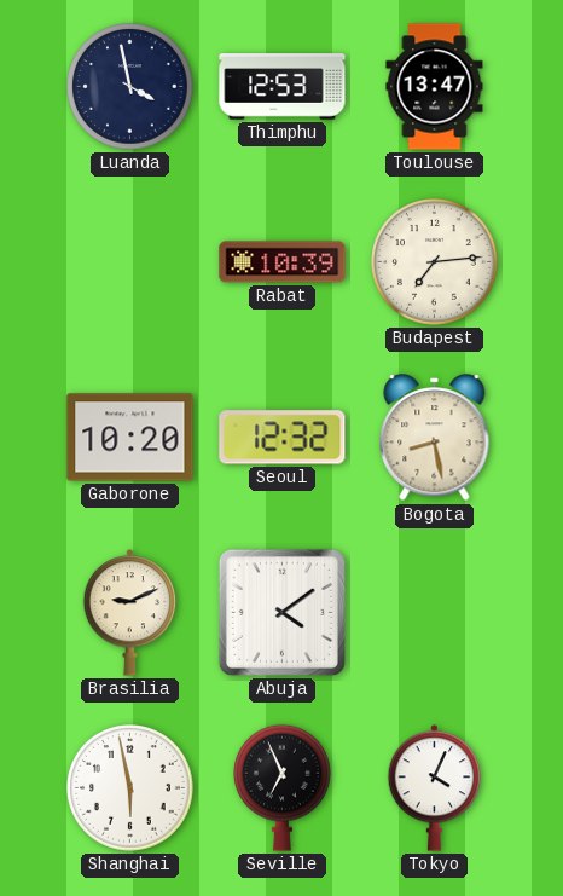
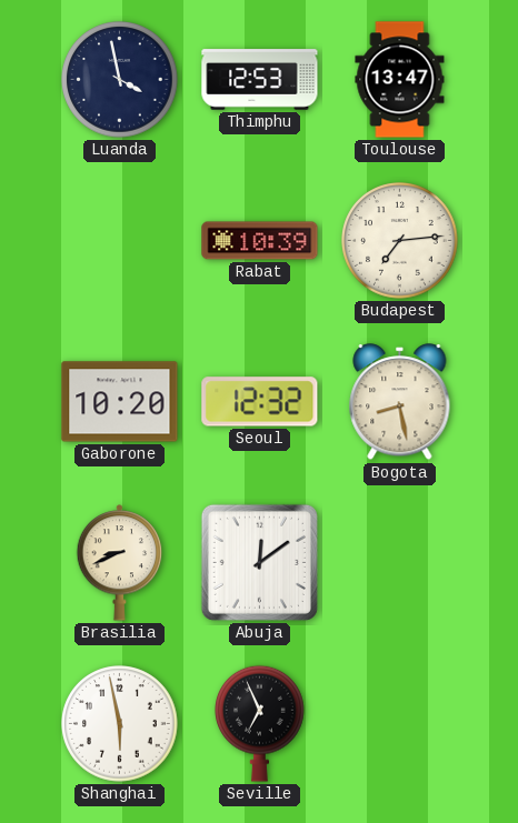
Brasilia: 9:11 -> 8:41 (120, 563)
Abuja: 4:09 -> 12:09 (259, 562)
Tokyo: 4:04 -> none (435, 788)
